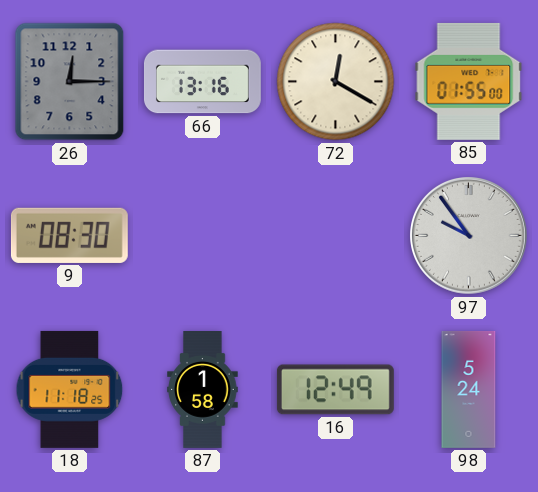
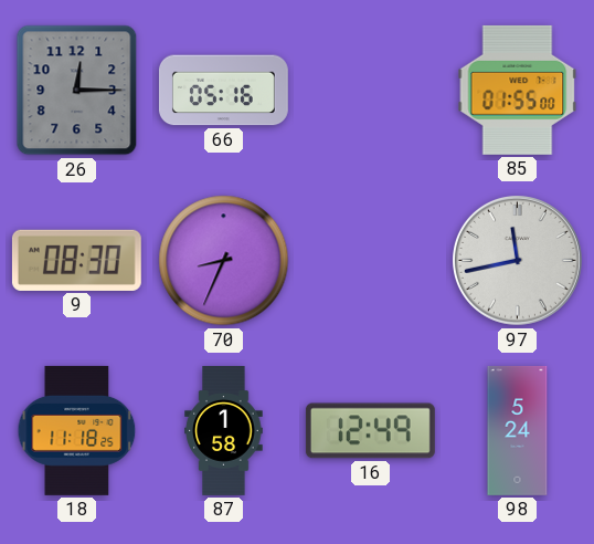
66: 13:16 -> 05:16 (223, 91)
72: 12:20 -> none (336, 82)
70: none -> 8:34 (224, 261)
97: 9:54 -> 11:43 (518, 261)
